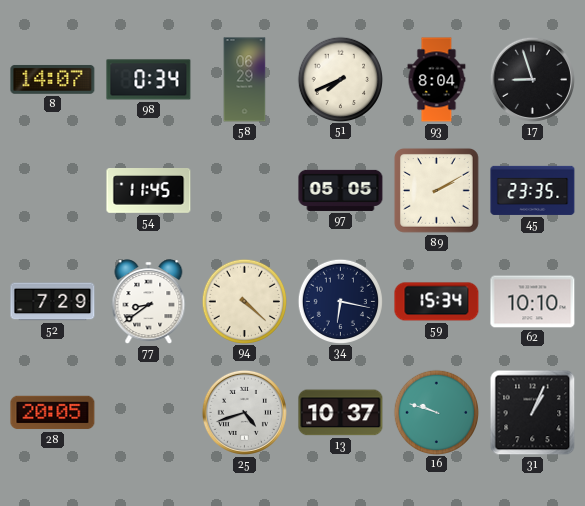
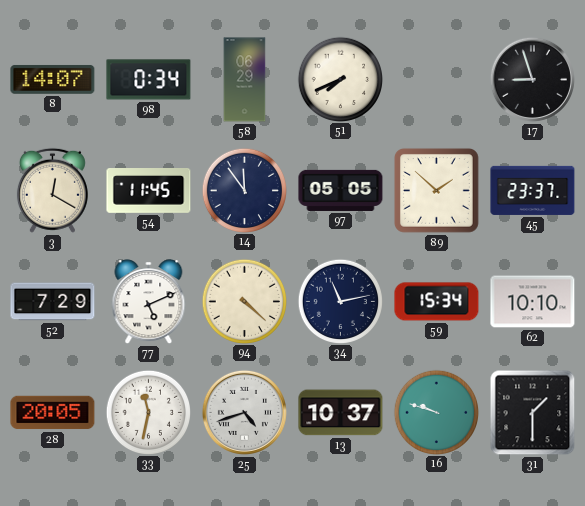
93: 8:04 -> none (437, 80)
3: none -> 12:20 (52, 190)
14: none -> 11:54 (244, 190)
89: 2:10 -> 1:52 (436, 190)
45: 23:35 -> 23:37 (533, 190)
77: 8:39 -> 5:11 (149, 302)
34: 6:17 -> 11:13 (340, 301)
33: none -> 11:32 (148, 412)
31: 1:04 -> 1:30 (533, 413)
